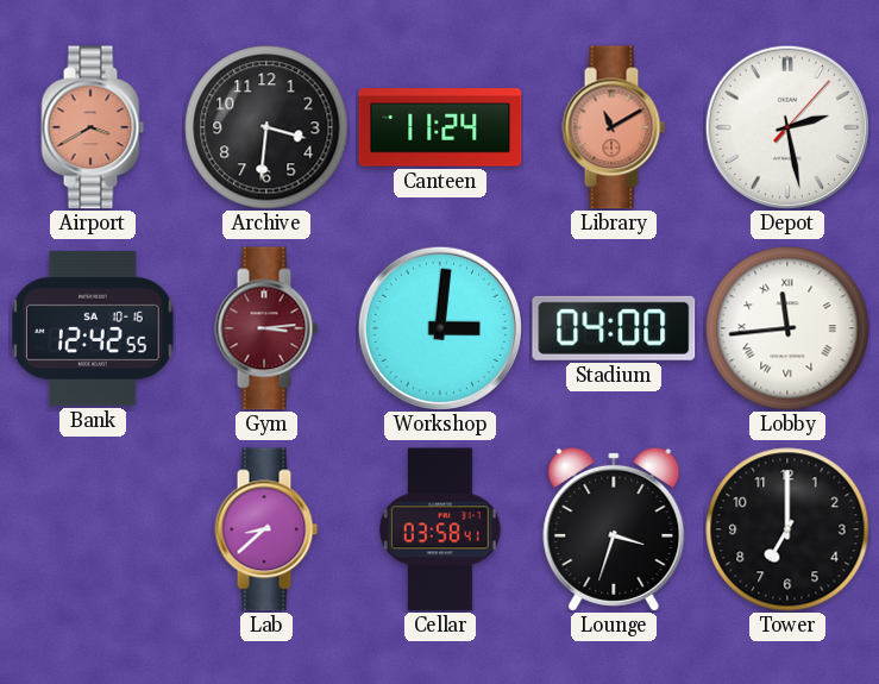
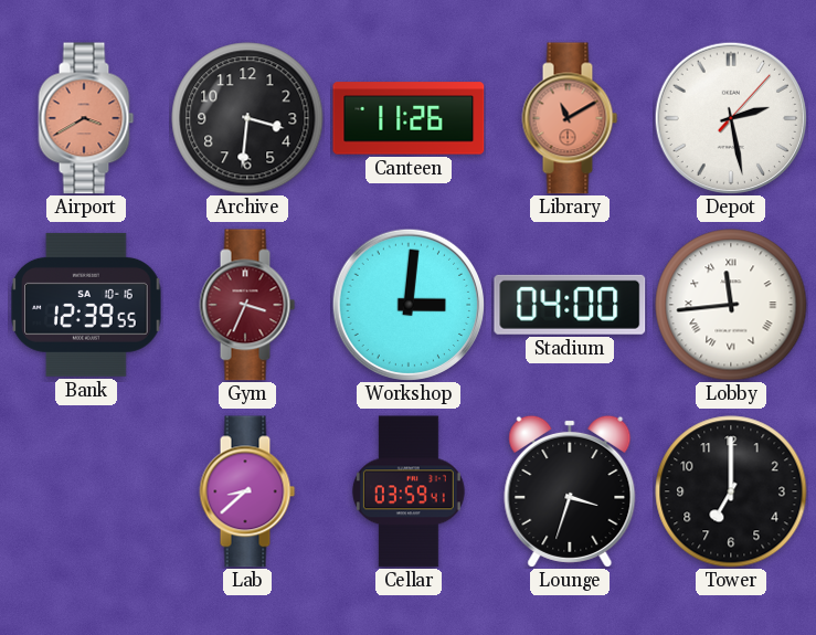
Canteen: 11:24 -> 11:26 (409, 118)
Bank: 12:42 -> 12:39 (86, 305)
Gym: 3:14 -> 3:34 (247, 305)
Cellar: 03:58 -> 03:59 (409, 491)
